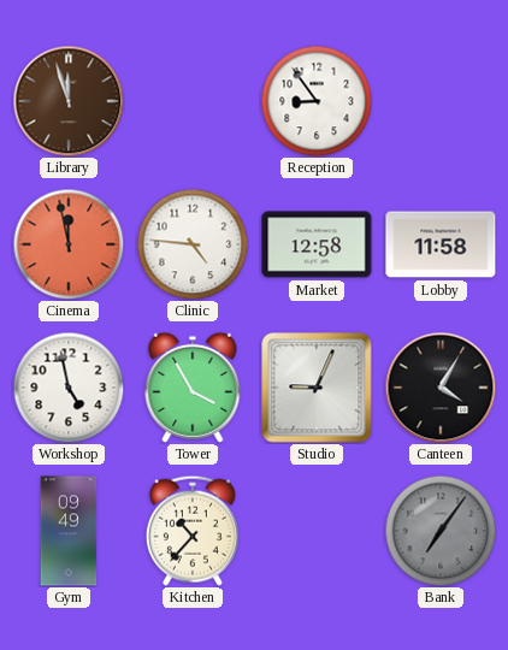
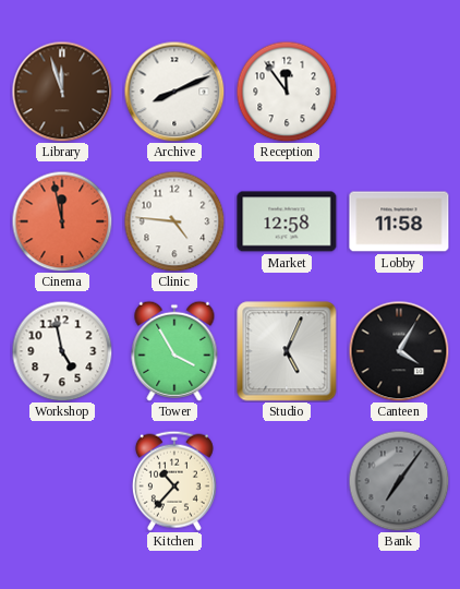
Archive: none -> 8:11 (174, 92)
Reception: 8:54 -> 11:54 (287, 92)
Studio: 9:04 -> 5:04 (287, 351)
Gym: 09:49 -> none (69, 531)
